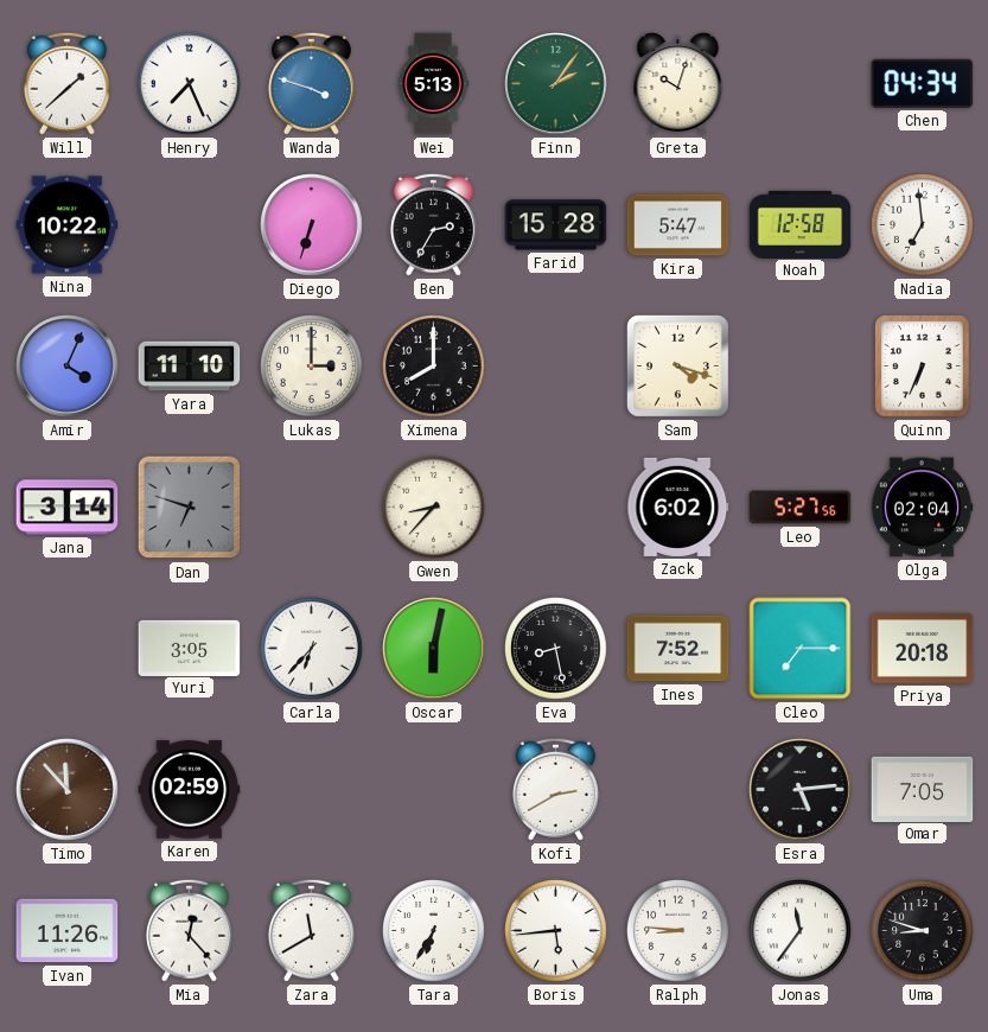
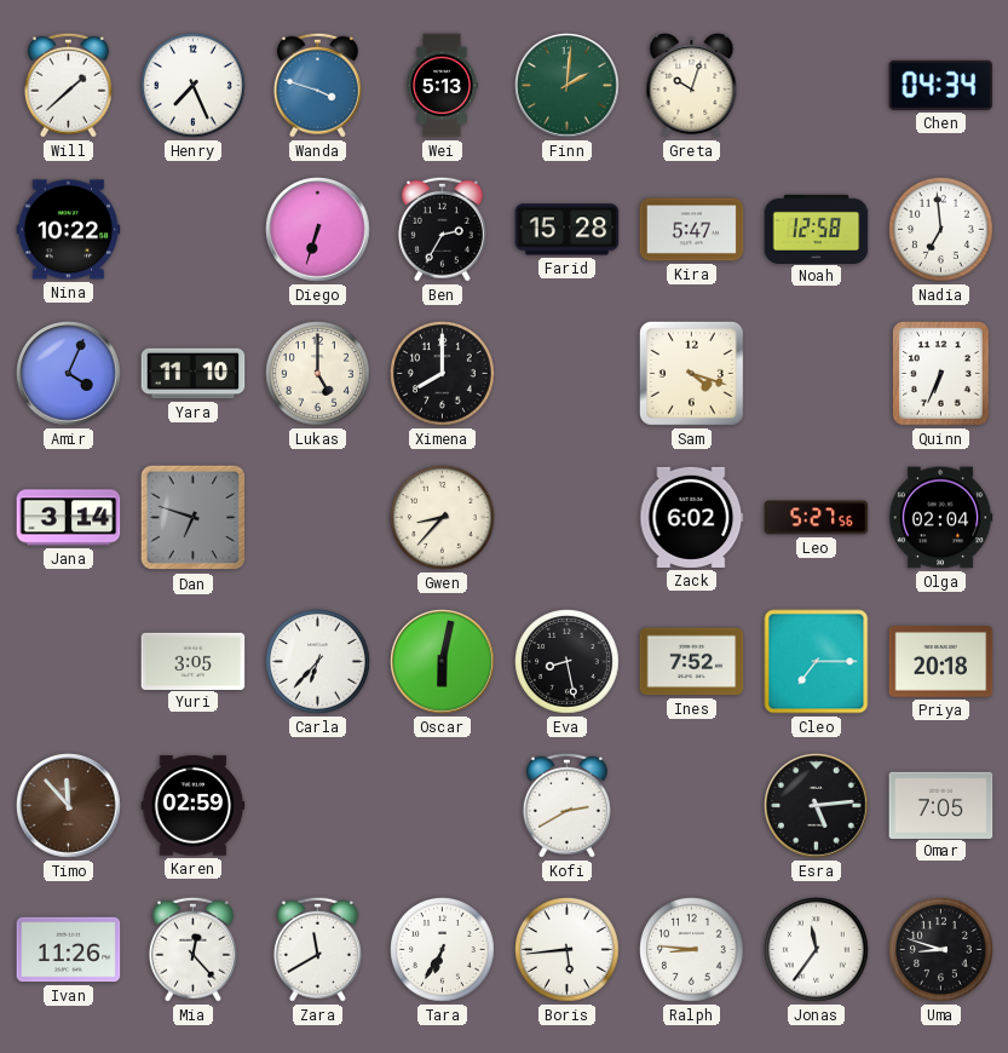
Finn: 2:06 -> 2:01 (568, 86)
Lukas: 3:00 -> 5:00 (318, 374)
